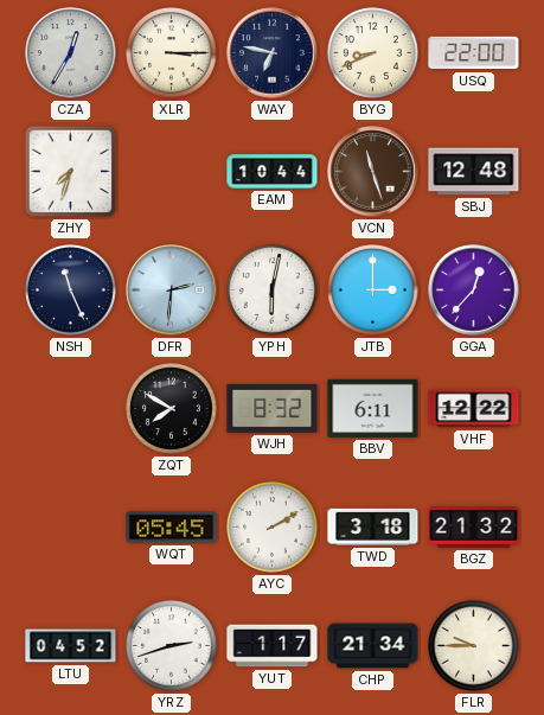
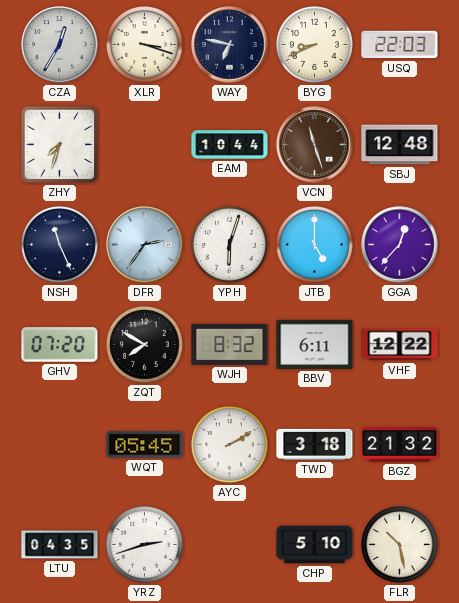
XLR: 3:15 -> 3:18 (145, 45)
USQ: 22:00 -> 22:03 (400, 45)
DFR: 2:31 -> 2:36 (145, 245)
YPH: 6:02 -> 6:03 (230, 245)
JTB: 3:00 -> 5:00 (315, 245)
GHV: none -> 07:20 (60, 345)
LTU: 04:52 -> 04:35 (60, 545)
YUT: 1:17 -> none (273, 646)
CHP: 21:34 -> 5:10 (315, 545)
FLR: 9:45 -> 10:28 (400, 545)
